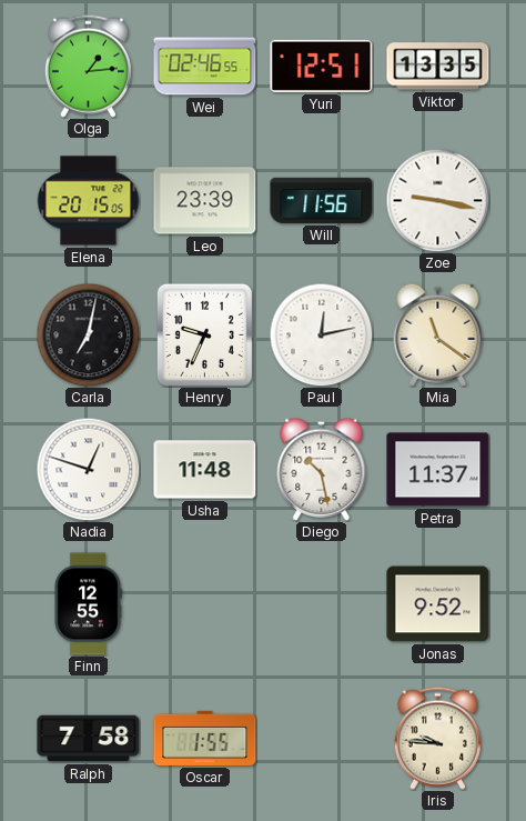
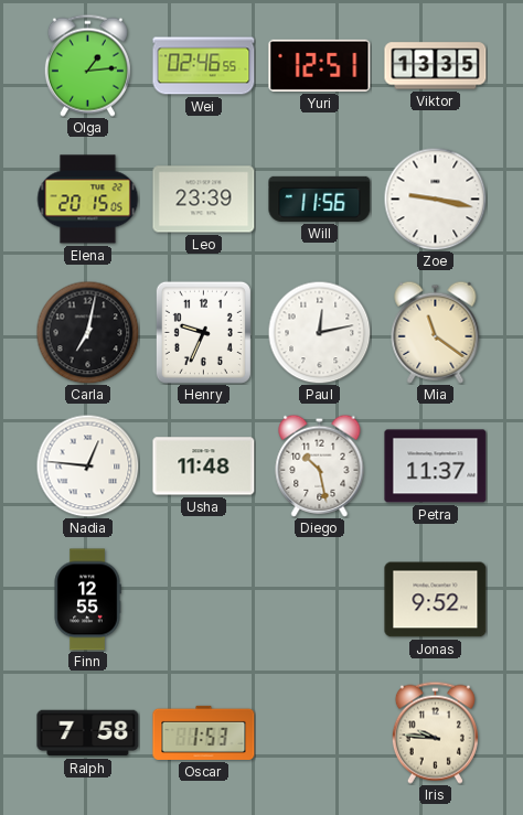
Nadia: 12:48 -> 12:46 (87, 465)
Oscar: 1:55 -> 1:53 (204, 732)
